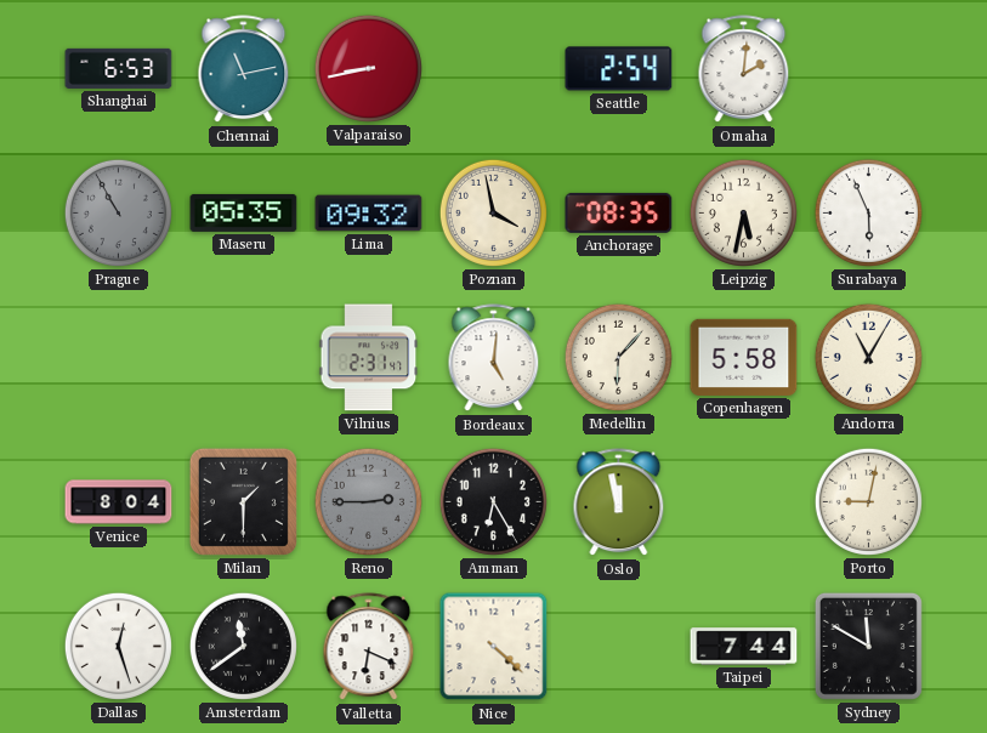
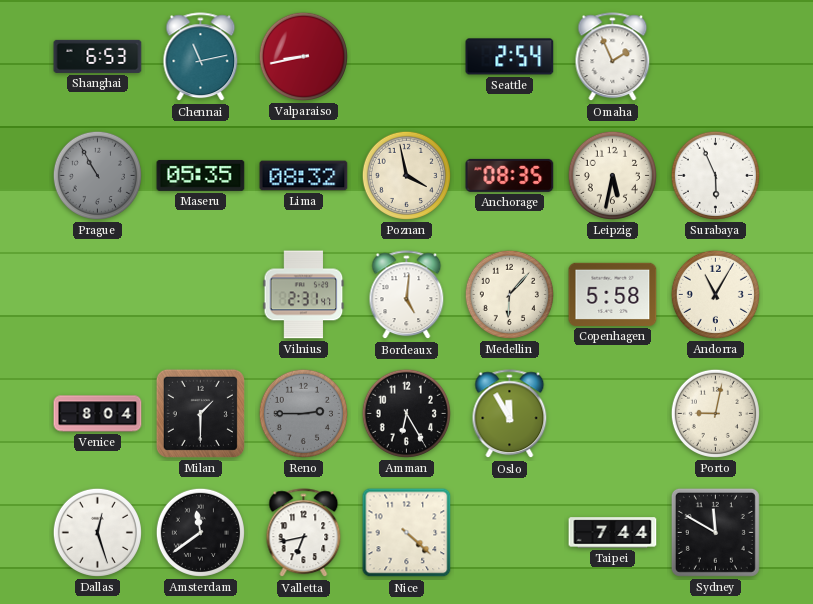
Omaha: 2:01 -> 1:56 (613, 57)
Lima: 09:32 -> 08:32 (304, 176)
Oslo: 11:58 -> 11:55 (510, 414)
Valletta: 6:19 -> 6:43 (304, 533)
